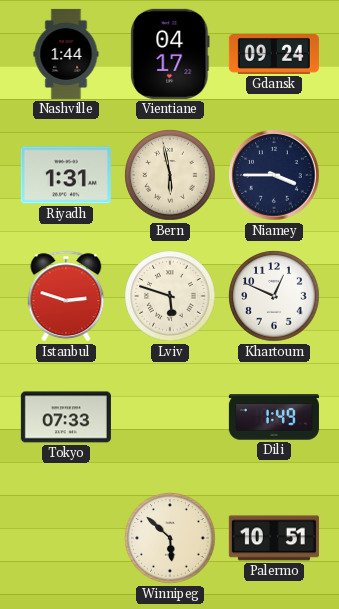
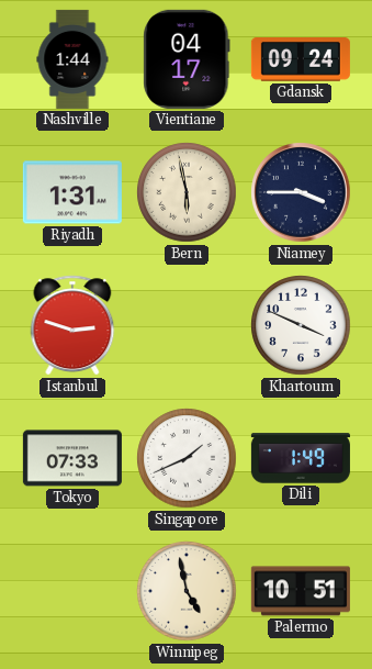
Lviv: 5:48 -> none (170, 296)
Khartoum: 12:49 -> 3:49 (301, 325)
Singapore: none -> 1:41 (187, 458)
Winnipeg: 5:52 -> 4:58 (187, 591)
